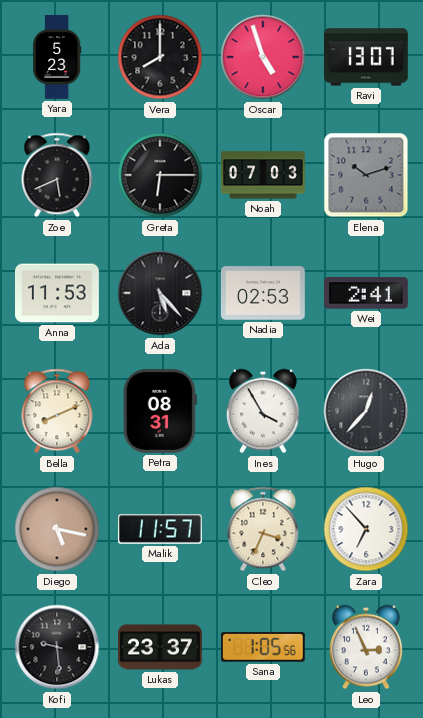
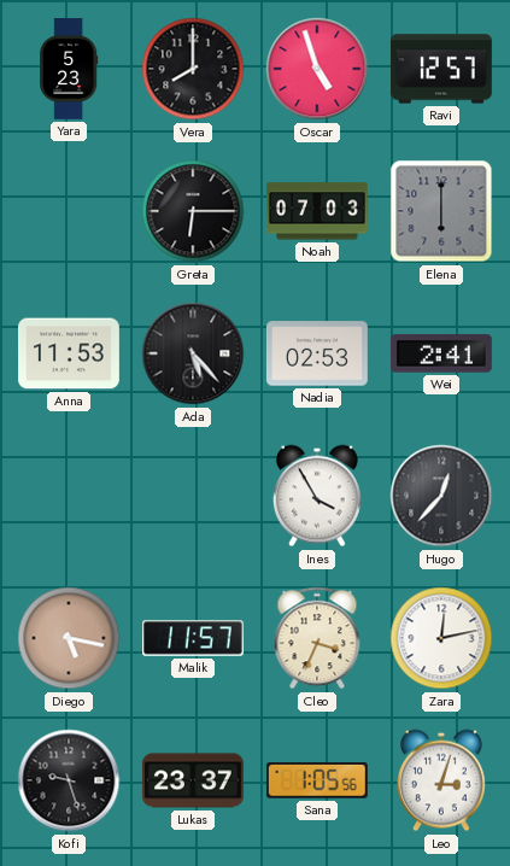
Ravi: 13:07 -> 12:57 (441, 69)
Zoe: 5:41 -> none (57, 175)
Elena: 10:12 -> 6:00 (441, 211)
Bella: 8:11 -> none (57, 411)
Petra: 08:31 -> none (160, 411)
Zara: 6:53 -> 12:13 (441, 638)
Kofi: 9:29 -> 9:27 (69, 780)
Leo: 2:56 -> 3:03 (441, 780)
